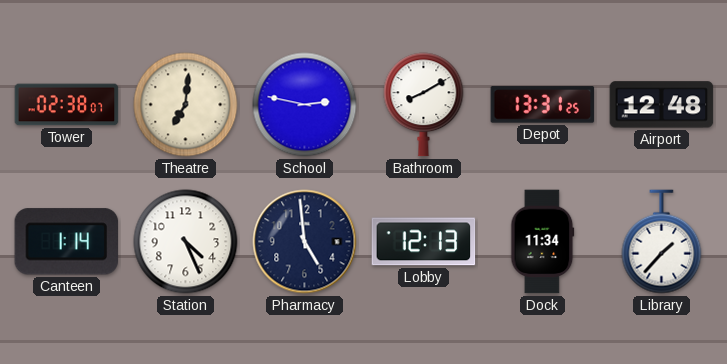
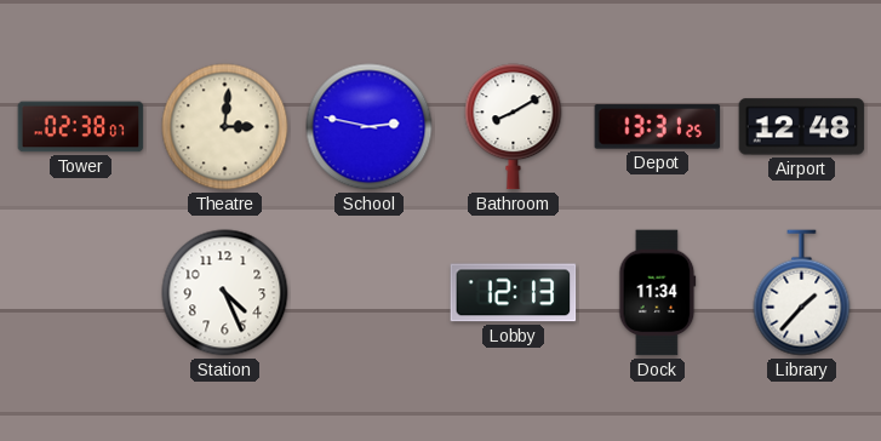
Theatre: 7:01 -> 3:01 (225, 127)
Canteen: 1:14 -> none (67, 242)
Pharmacy: 4:59 -> none (305, 242)
